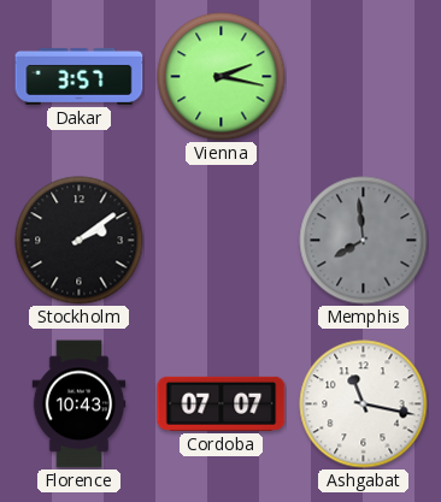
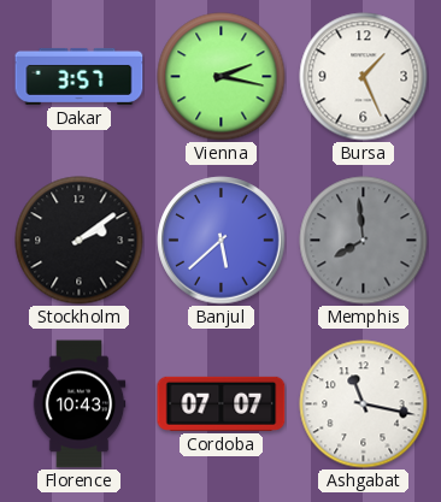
Bursa: none -> 1:26 (364, 77)
Banjul: none -> 5:38 (222, 241)
